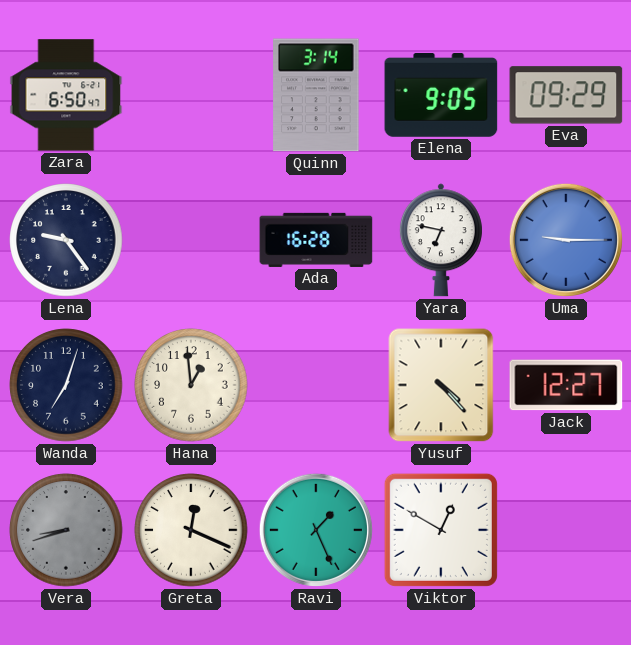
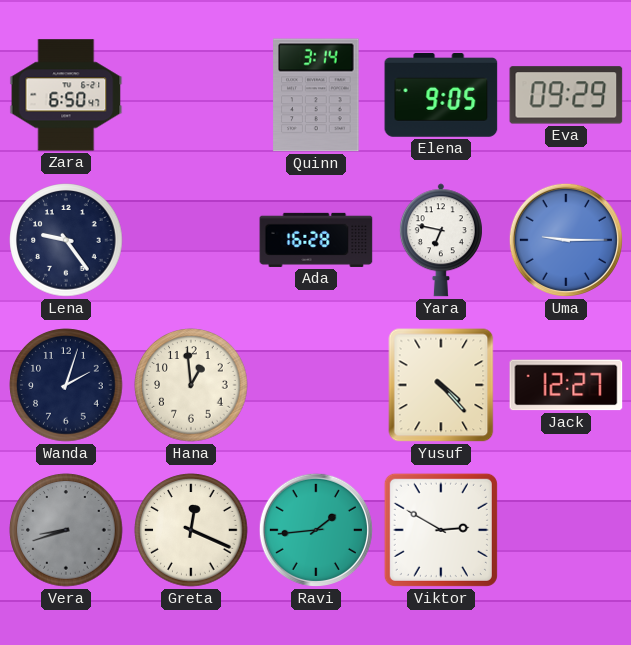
Wanda: 7:03 -> 2:03 (66, 385)
Ravi: 1:26 -> 1:44 (316, 530)
Viktor: 12:50 -> 2:50 (441, 530)
